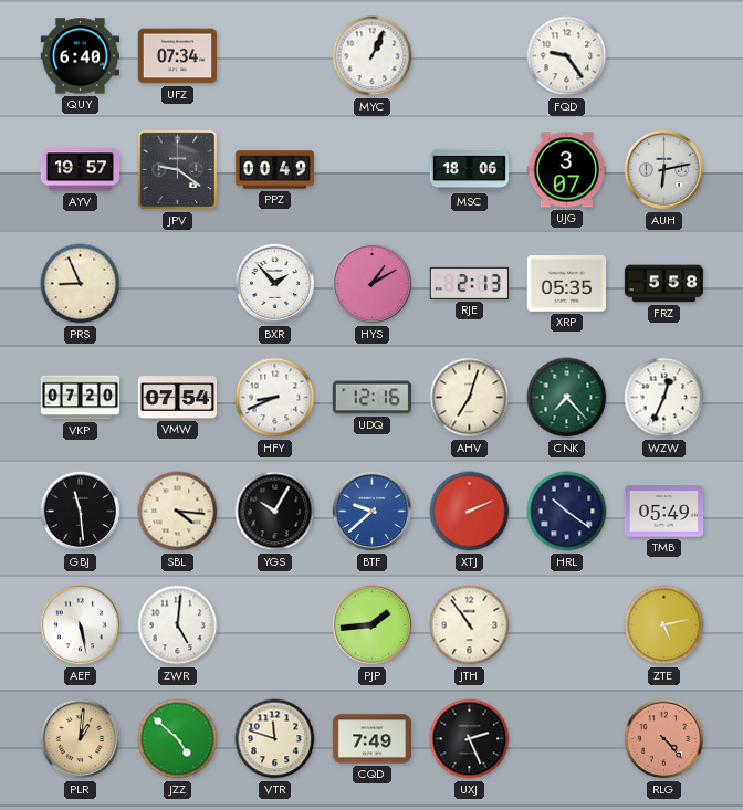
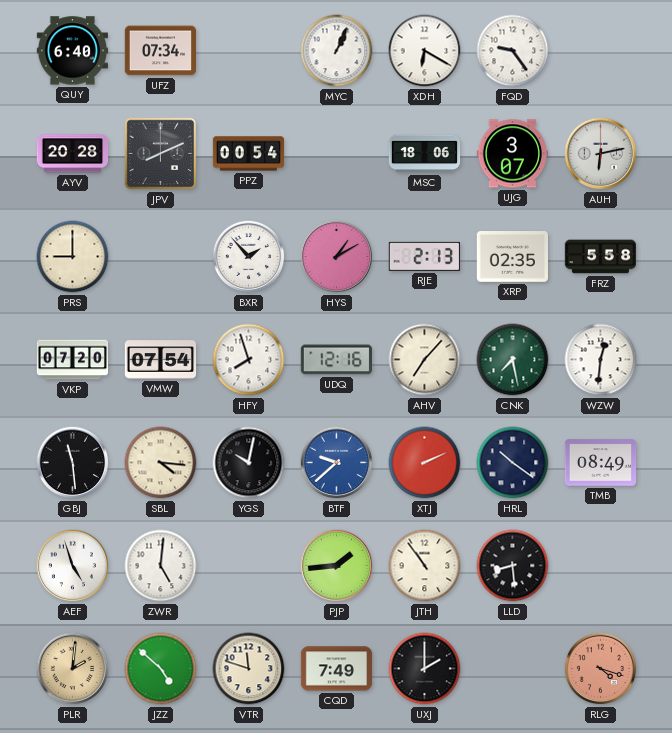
XDH: none -> 6:20 (425, 51)
AYV: 19:57 -> 20:28 (73, 154)
JPV: 9:21 -> 8:11 (161, 154)
PPZ: 00:49 -> 00:54 (249, 154)
PRS: 8:56 -> 9:00 (73, 257)
XRP: 05:35 -> 02:35 (512, 257)
HFY: 8:41 -> 7:57 (249, 360)
AHV: 7:03 -> 7:07 (425, 360)
CNK: 7:23 -> 7:28 (513, 360)
WZW: 12:34 -> 12:31 (601, 360)
YGS: 10:05 -> 10:02 (249, 463)
TMB: 05:49 -> 08:49 (601, 463)
AEF: 5:28 -> 4:57 (73, 566)
LLD: none -> 8:29 (513, 566)
ZTE: 5:13 -> none (664, 625)
PLR: 1:01 -> 2:01 (73, 669)
UXJ: 2:26 -> 2:00 (425, 669)
RLG: 4:23 -> 4:18 (601, 669)
